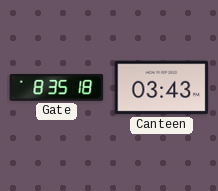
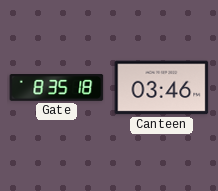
Canteen: 03:43 -> 03:46 (162, 88)
